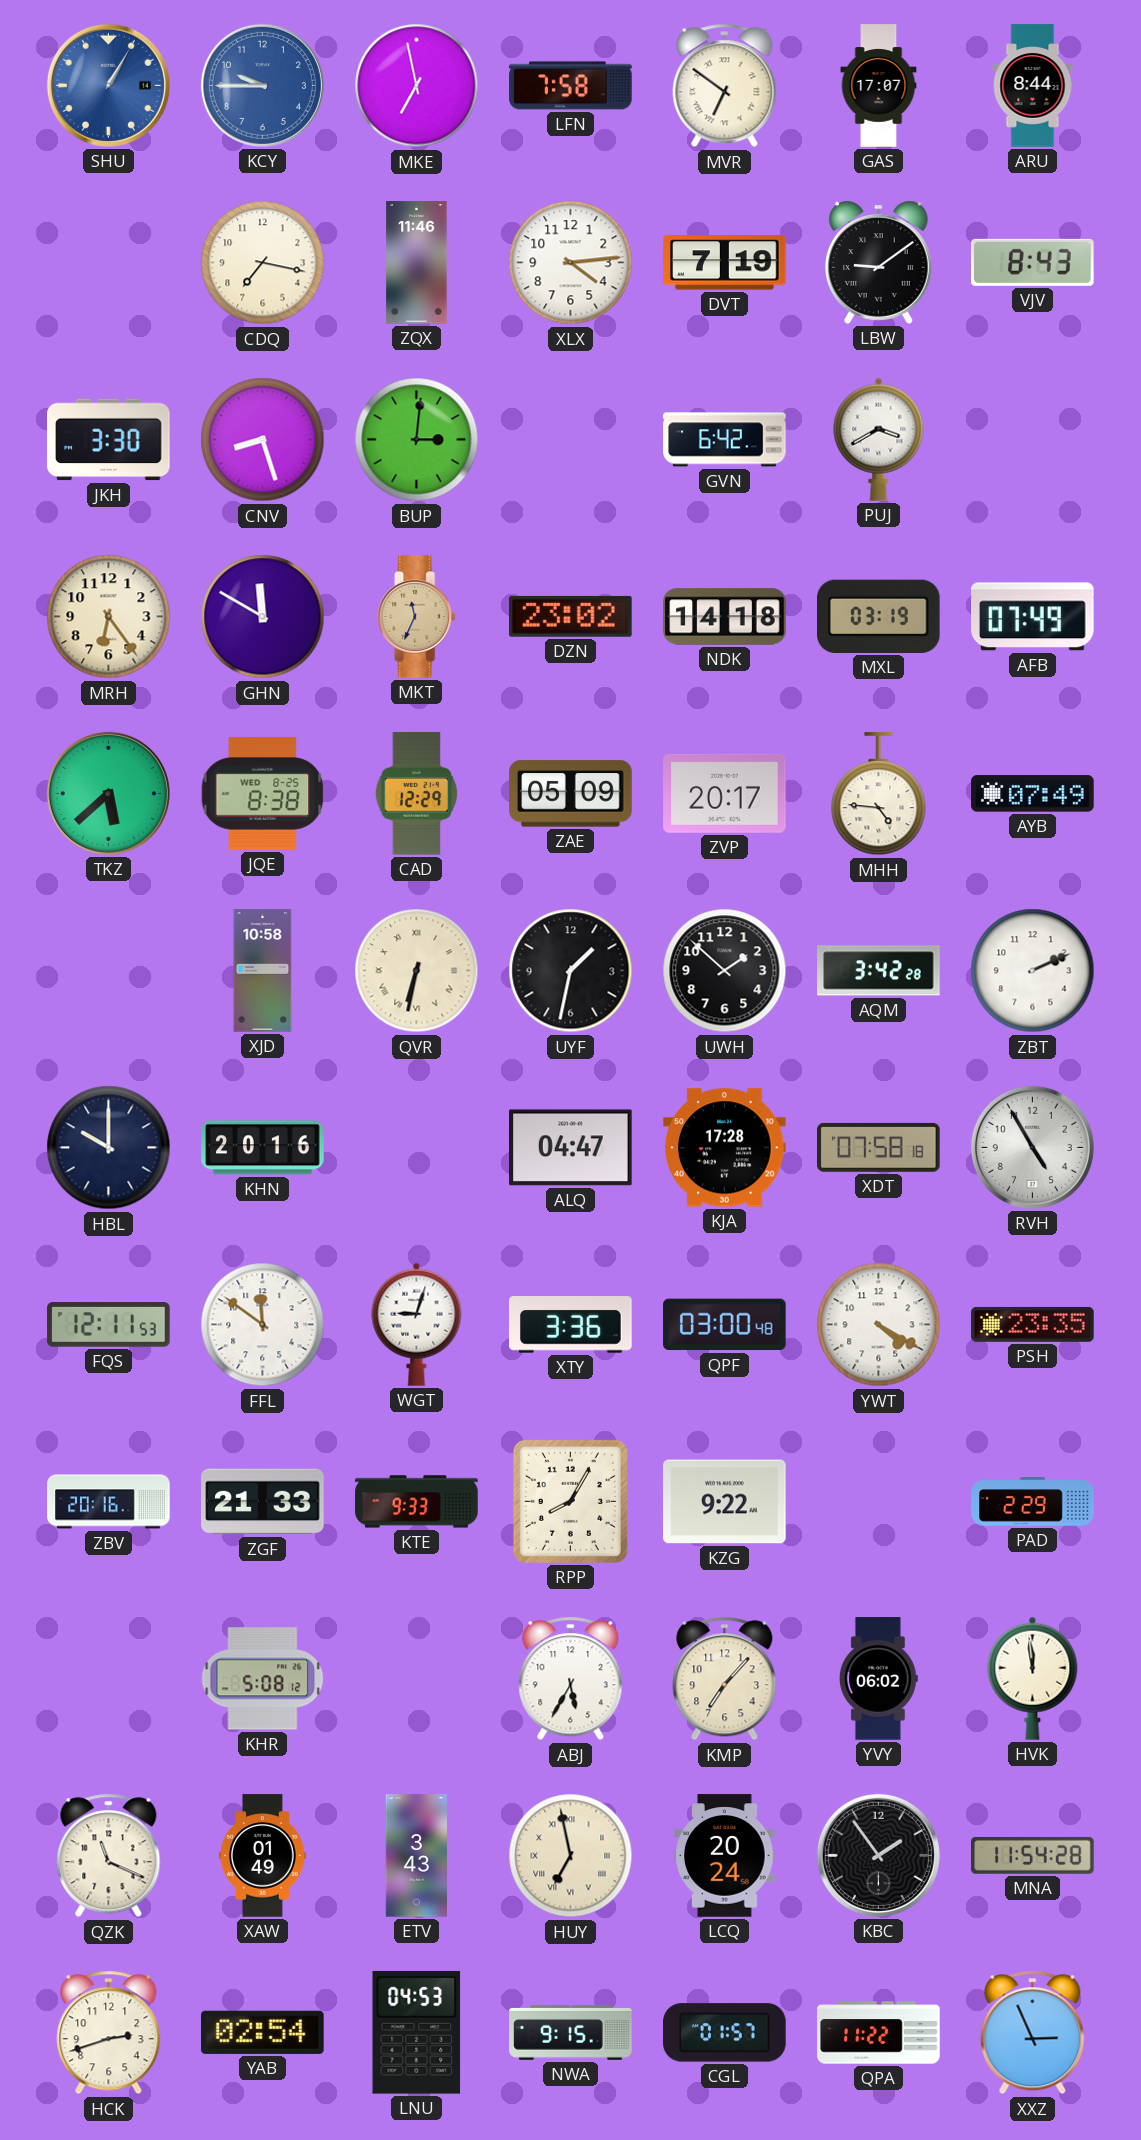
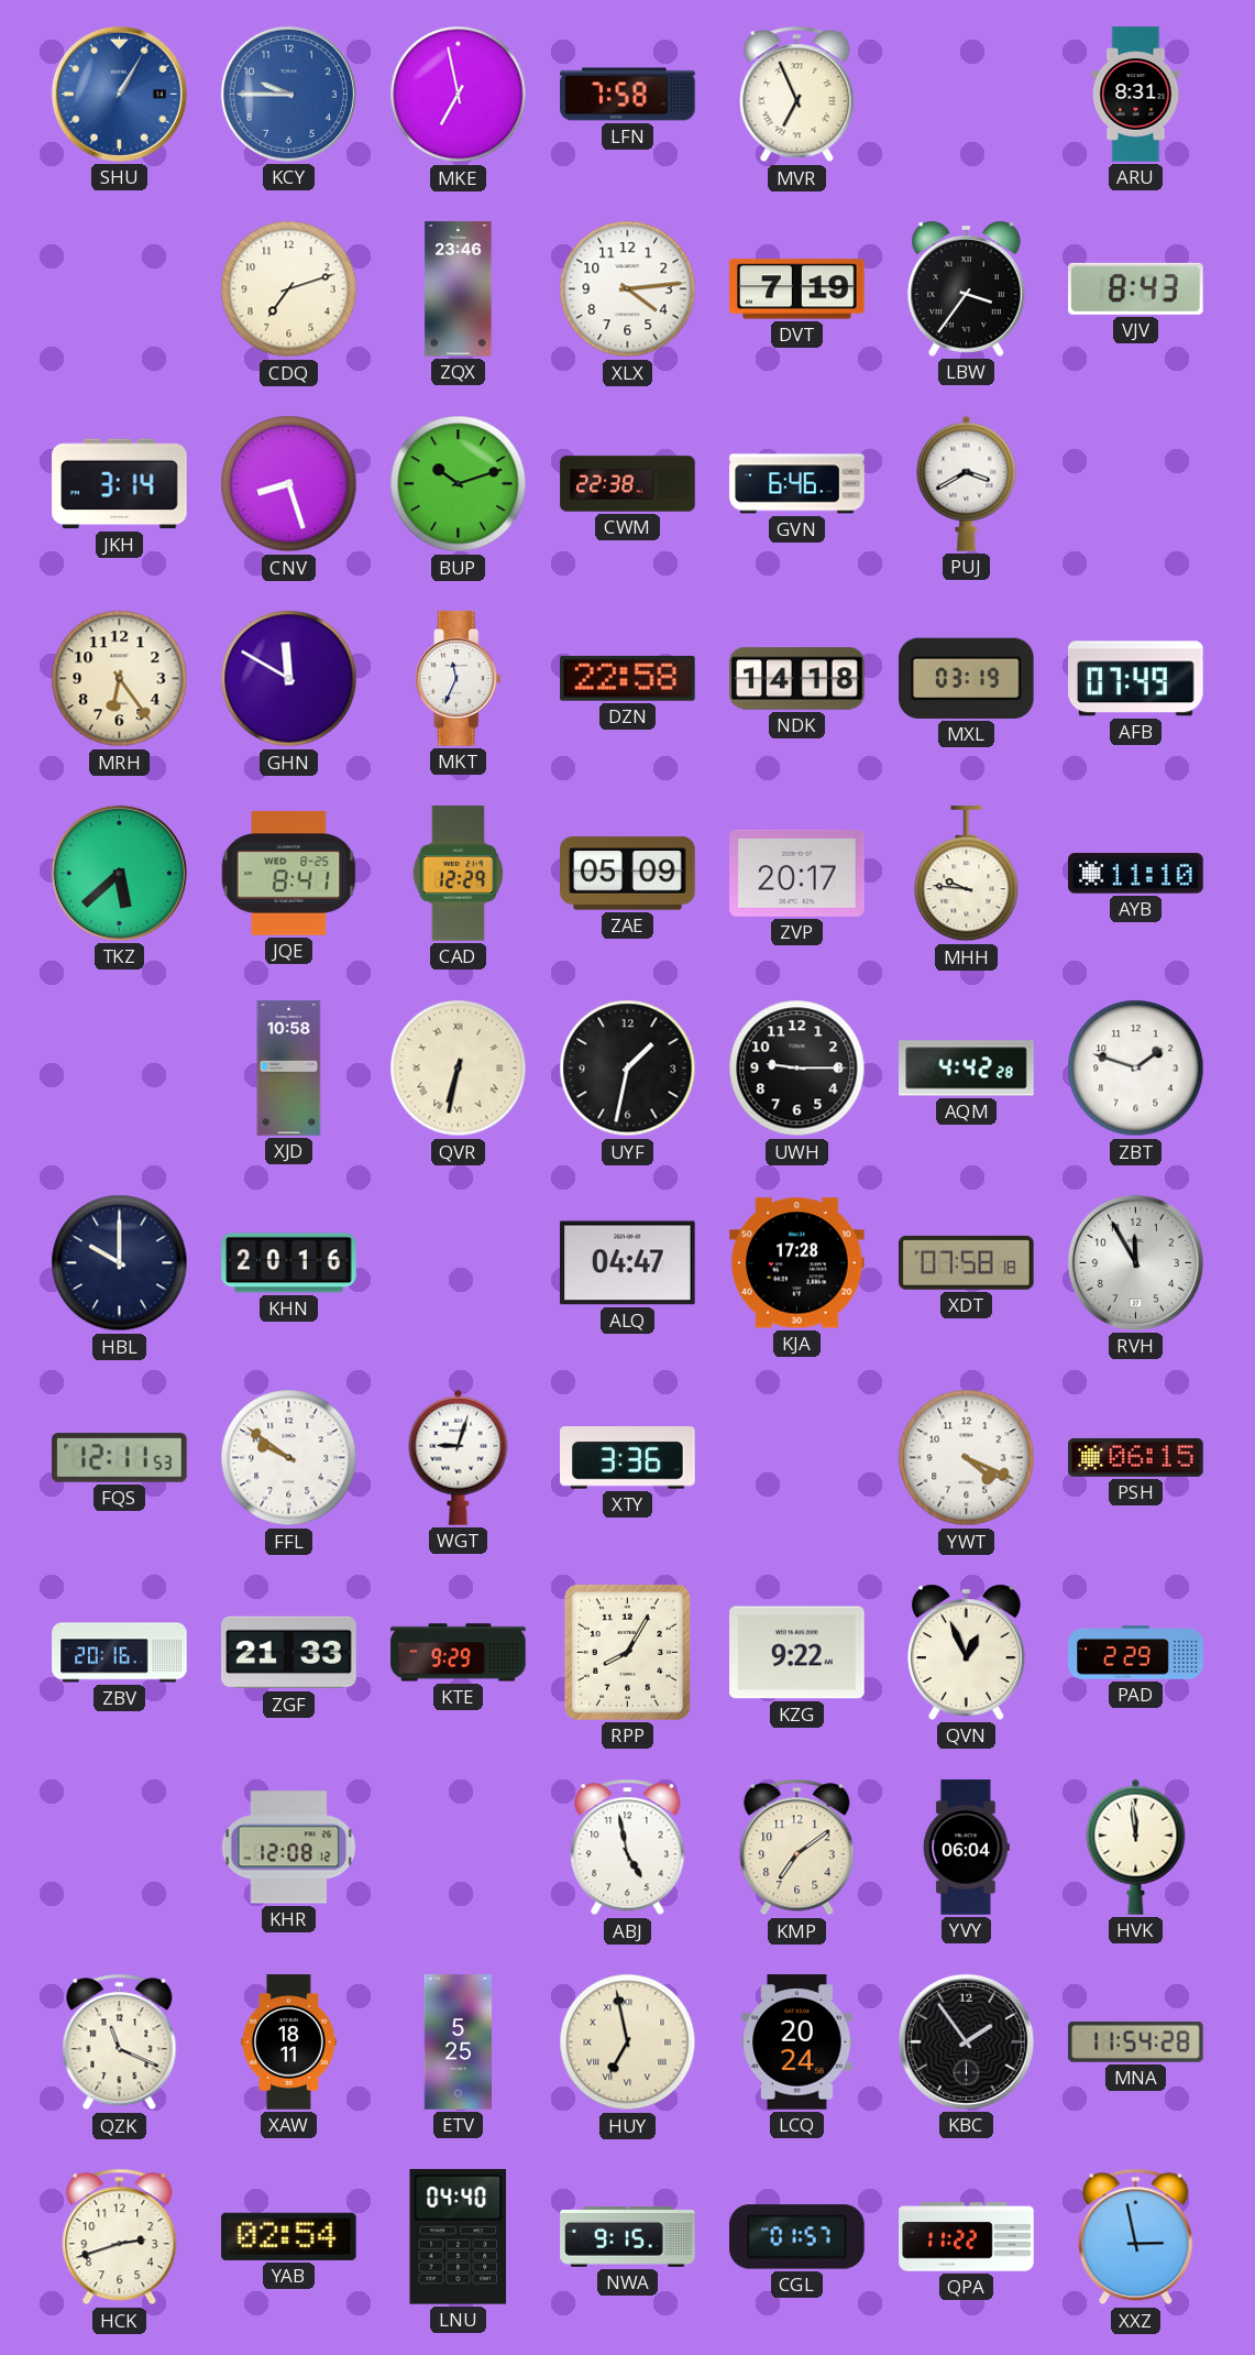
MVR: 6:51 -> 6:56 (797, 95)
GAS: 17:07 -> none (879, 86)
ARU: 8:44 -> 8:31 (1136, 95)
CDQ: 7:17 -> 7:12 (289, 289)
ZQX: 11:46 -> 23:46 (459, 289)
LBW: 9:09 -> 3:36 (966, 288)
JKH: 3:30 -> 3:14 (120, 484)
BUP: 3:01 -> 10:12 (459, 484)
CWM: none -> 22:38 (628, 484)
GVN: 6:42 -> 6:46 (797, 484)
MKT dial: champagne -> white (459, 679)
DZN: 23:02 -> 22:58 (628, 678)
JQE: 8:38 -> 8:41 (289, 873)
MHH: 4:46 -> 9:46 (967, 874)
AYB: 07:49 -> 11:10 (1136, 874)
UWH: 1:52 -> 9:15 (797, 1069)
AQM: 3:42 -> 4:42 (967, 1069)
ZBT: 2:11 -> 1:48 (1136, 1069)
RVH: 4:55 -> 11:55 (1135, 1262)
FFL: 11:51 -> 9:51 (289, 1458)
QPF: 03:00 -> none (725, 1325)
YWT: 4:20 -> 4:19 (967, 1458)
PSH: 23:35 -> 06:15 (1136, 1457)
KTE: 9:33 -> 9:29 (459, 1653)
QVN: none -> 12:56 (966, 1652)
KHR: 5:08 -> 12:08 (289, 1848)
ABJ: 5:35 -> 4:58 (628, 1848)
KMP: 7:07 -> 7:09 (797, 1848)
YVY: 06:02 -> 06:04 (966, 1848)
XAW: 01:49 -> 18:11 (289, 2042)
ETV: 3:43 -> 5:25 (458, 2042)
LNU: 04:53 -> 04:40 (459, 2236)
XXZ: 2:56 -> 2:58 (1136, 2237)
